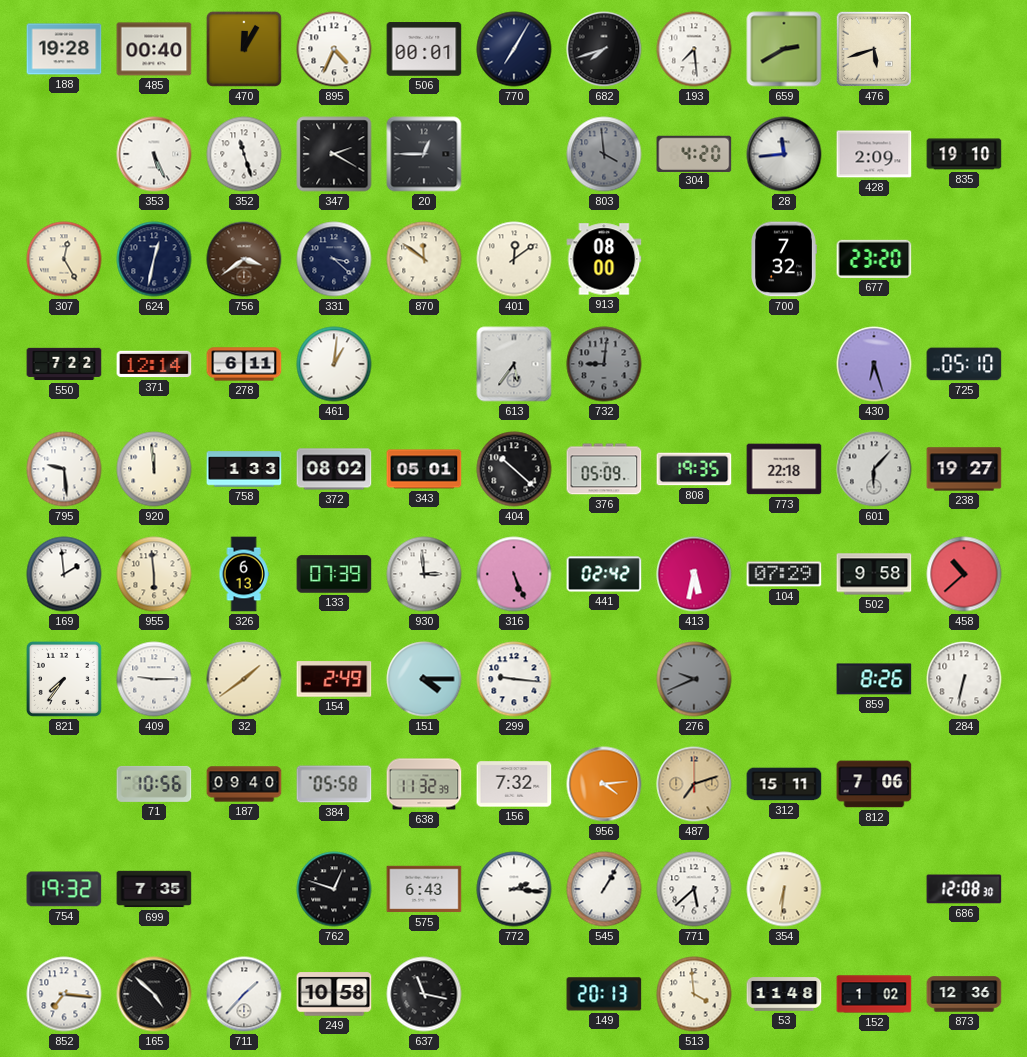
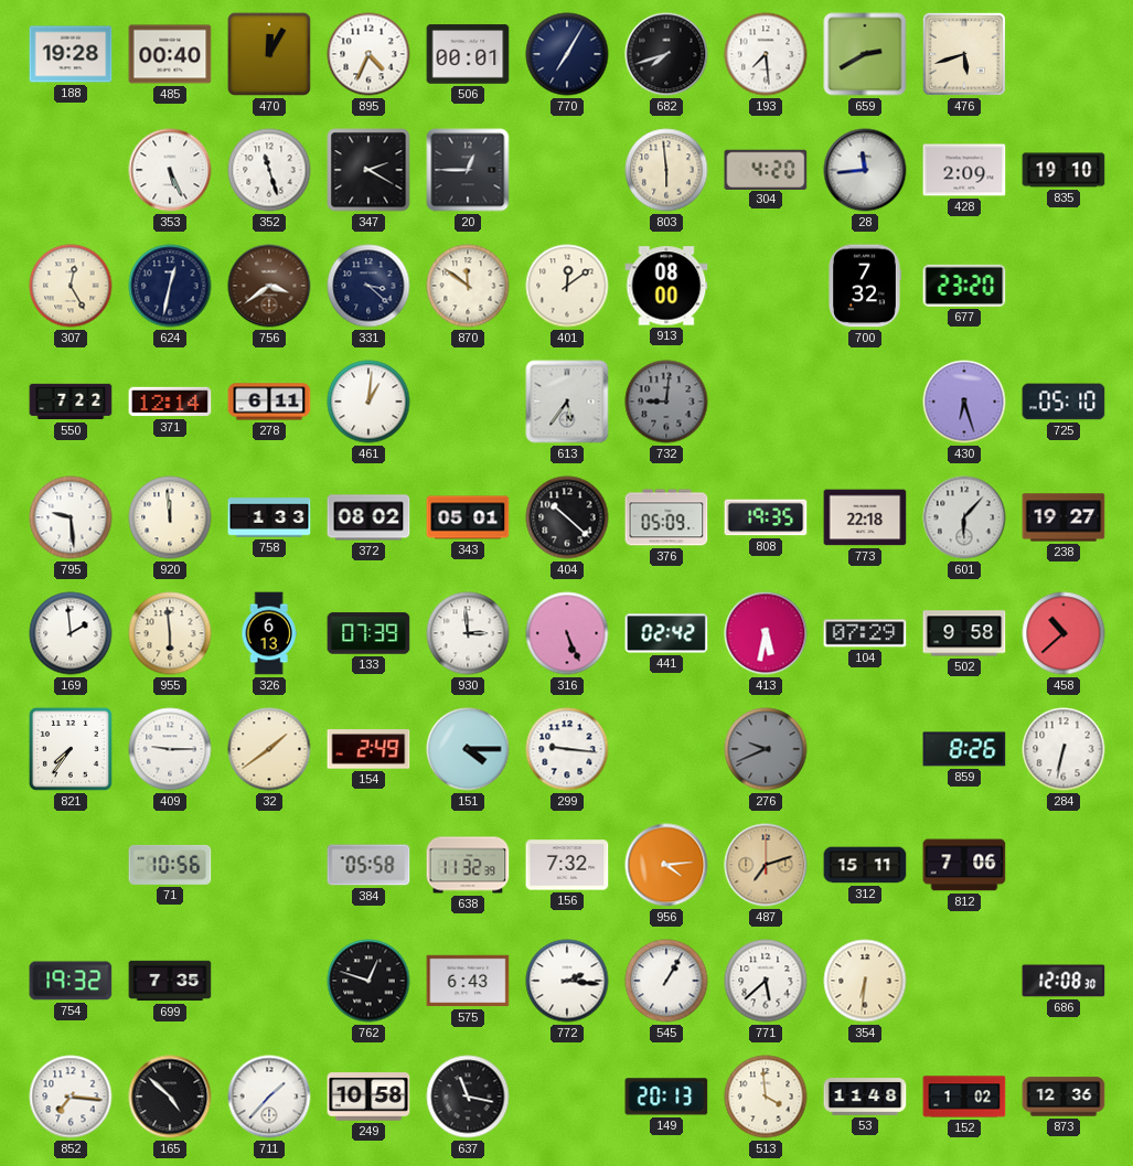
803: 3:59 -> 5:59 (666, 170)
803 dial: grey -> cream (666, 170)
187: 09:40 -> none (244, 784)
